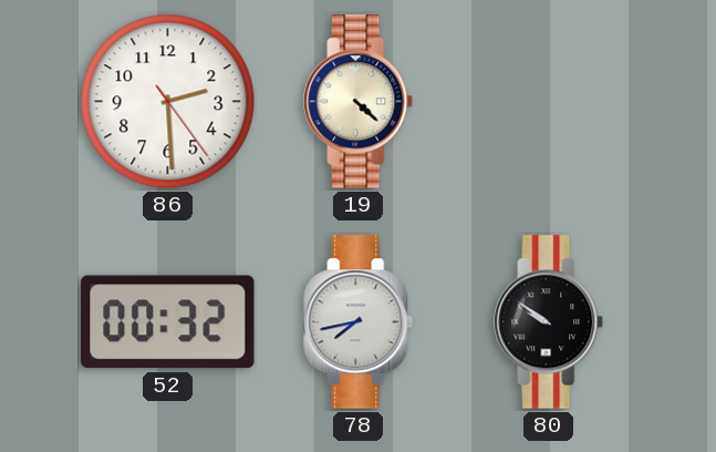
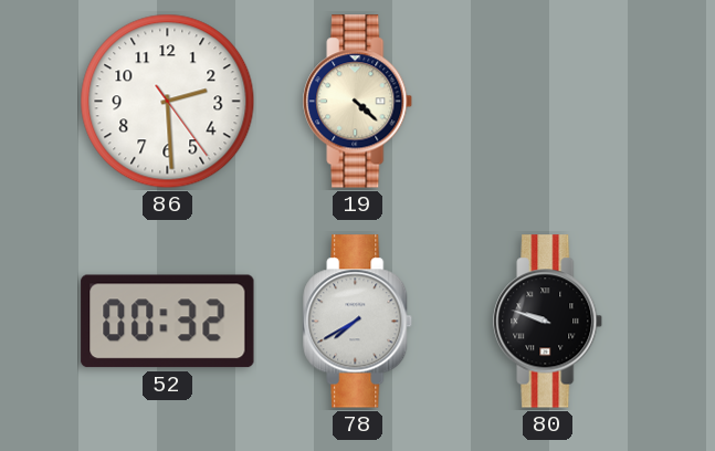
78: 7:43 -> 7:40 (358, 322)
80: 9:51 -> 9:48 (548, 322)
